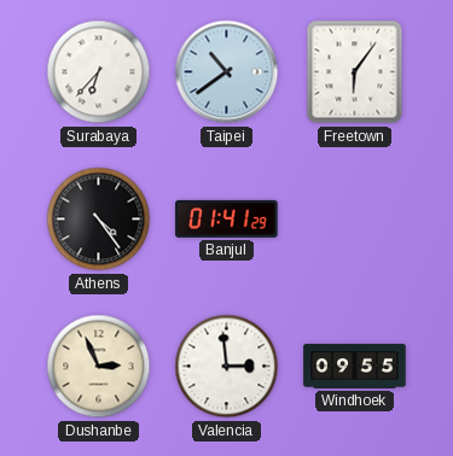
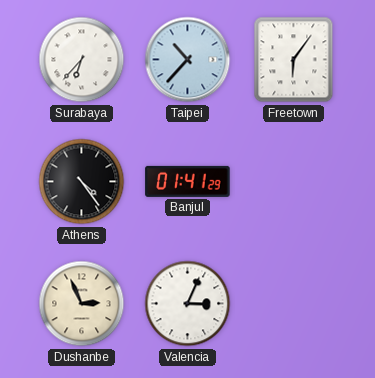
Taipei: 10:39 -> 10:37 (188, 60)
Valencia: 2:59 -> 3:04 (188, 304)
Windhoek: 09:55 -> none (355, 367)
